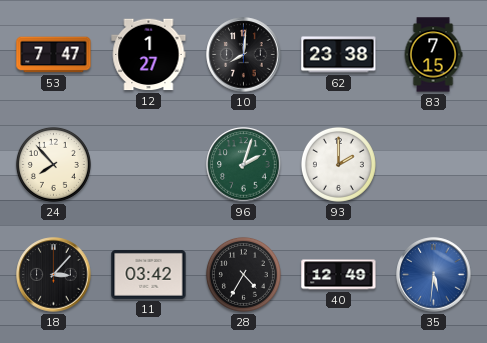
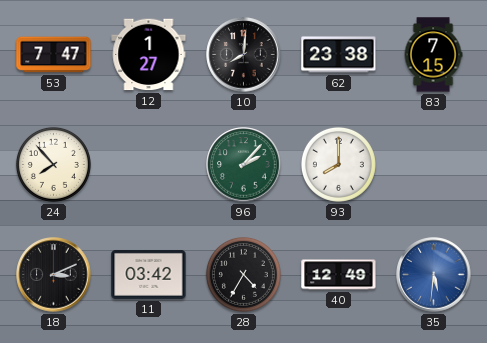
96: 2:03 -> 2:07 (244, 165)
93: 2:00 -> 8:00 (338, 164)
18: 3:07 -> 3:11 (54, 275)
